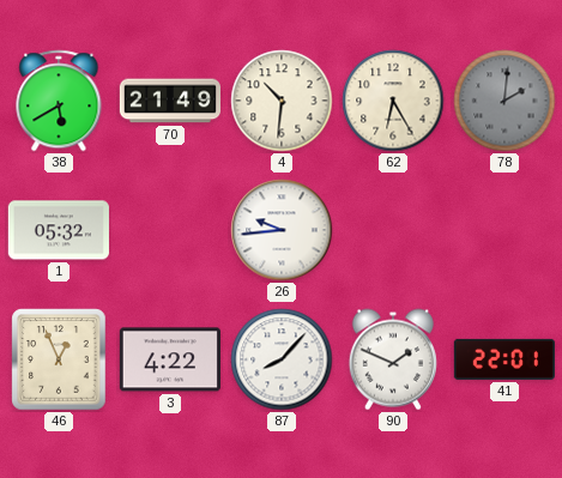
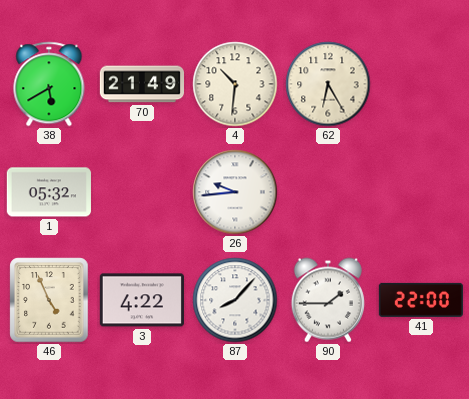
78: 2:01 -> none (504, 101)
46: 12:56 -> 4:56 (49, 300)
90: 1:49 -> 1:45 (328, 300)
41: 22:01 -> 22:00 (421, 300)
